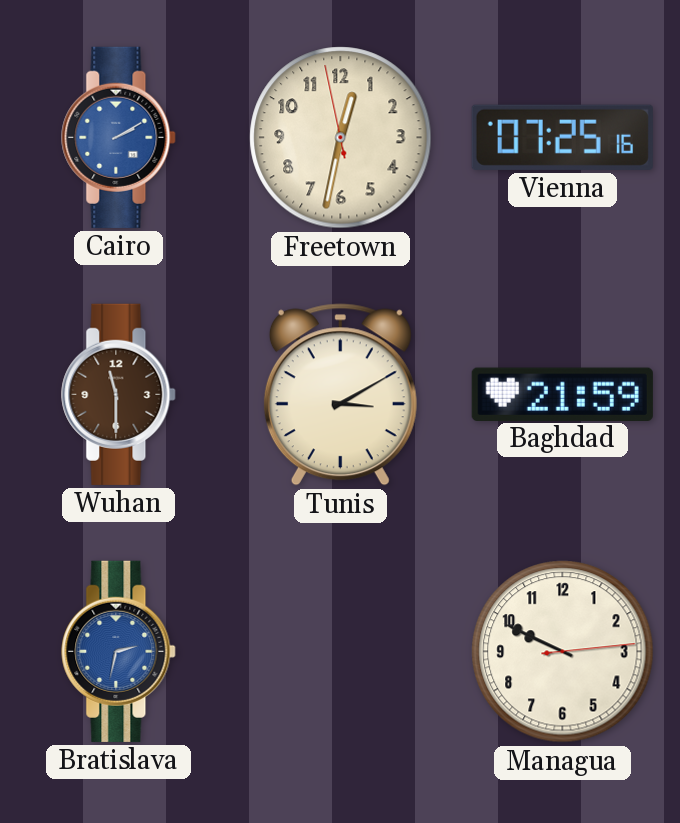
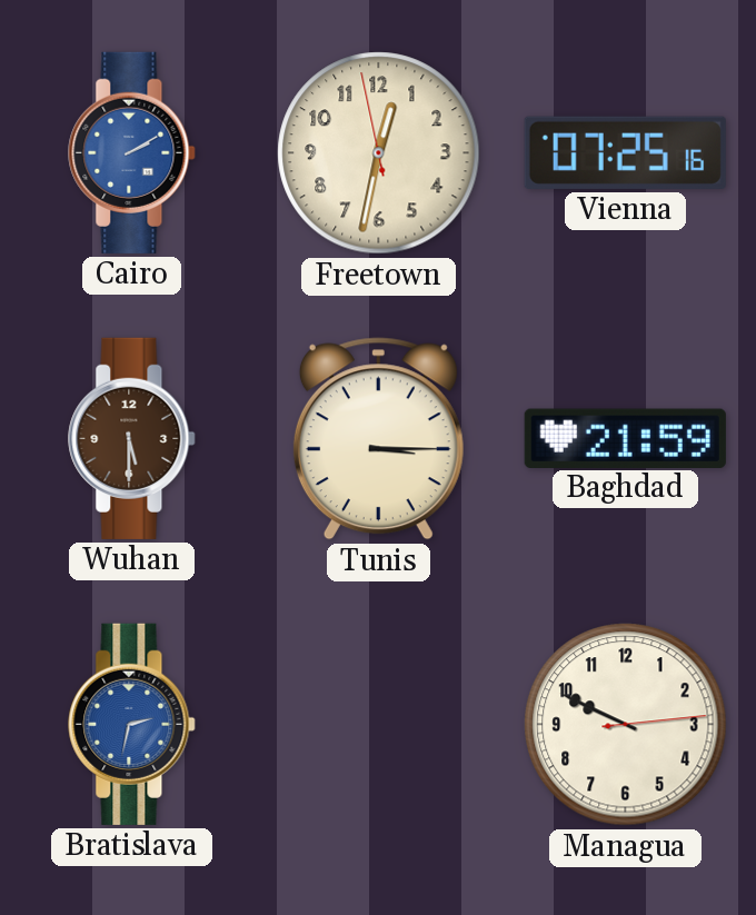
Wuhan: 11:30 -> 5:30 (132, 438)
Tunis: 3:10 -> 3:15 (378, 439)
